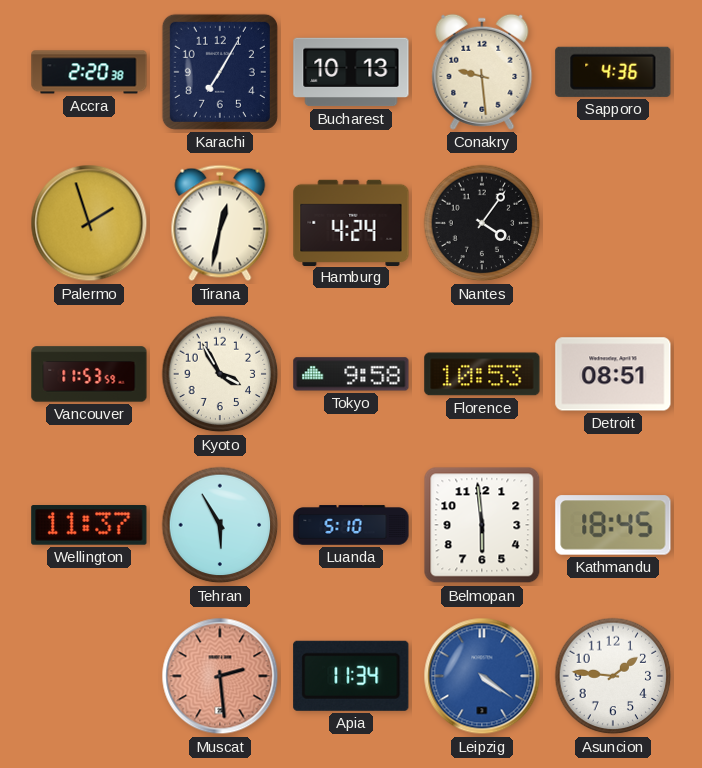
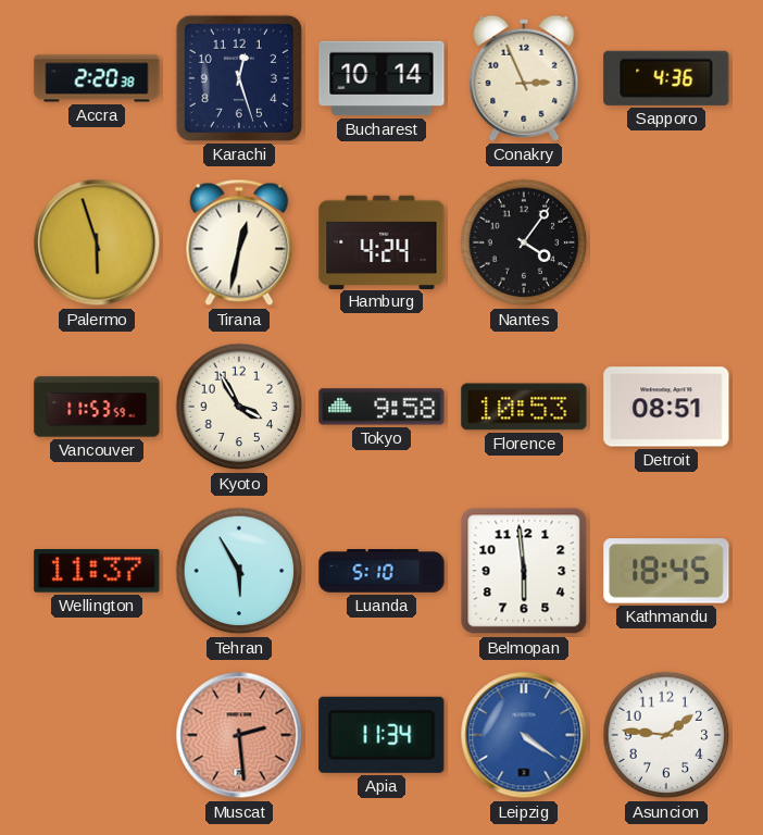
Karachi: 7:05 -> 12:27 (239, 78)
Bucharest: 10:13 -> 10:14 (381, 78)
Conakry: 9:29 -> 2:56 (524, 78)
Palermo: 1:57 -> 5:57 (97, 242)
